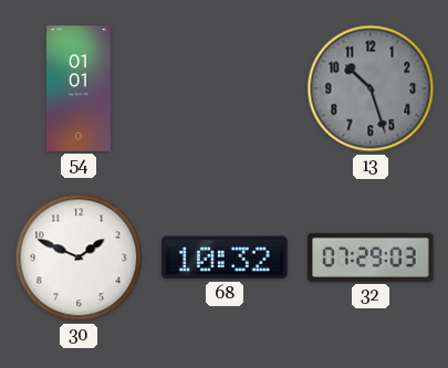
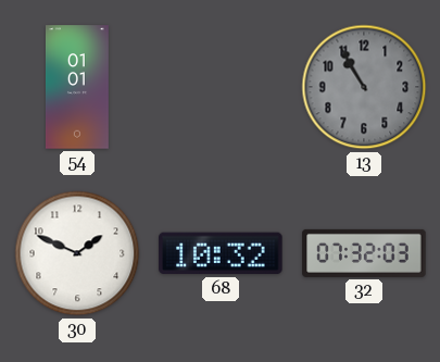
13: 10:27 -> 10:55 (364, 87)
32: 07:29 -> 07:32 (364, 253)
